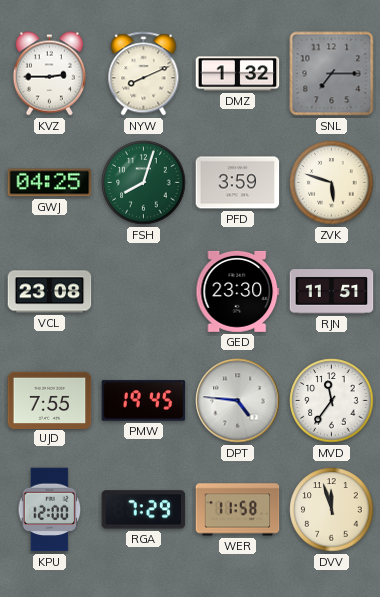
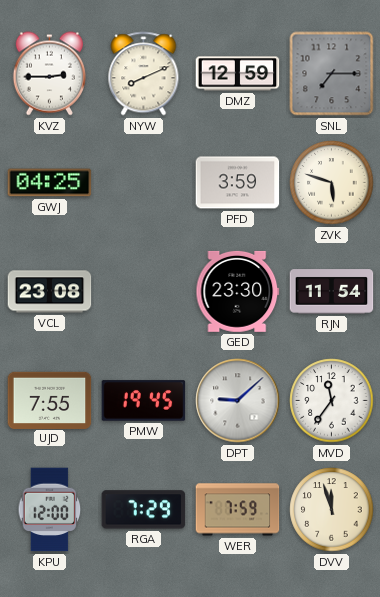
DMZ: 1:32 -> 12:59 (238, 74)
FSH: 8:03 -> none (144, 183)
RJN: 11:51 -> 11:54 (332, 292)
DPT: 4:46 -> 9:08 (238, 401)
WER: 11:58 -> 7:59 (238, 510)
